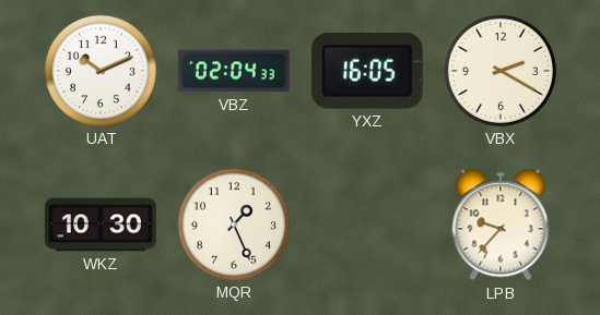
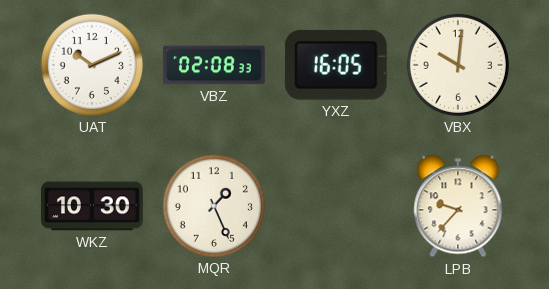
VBZ: 02:04 -> 02:08 (214, 65)
VBX: 2:20 -> 10:01 (458, 65)
